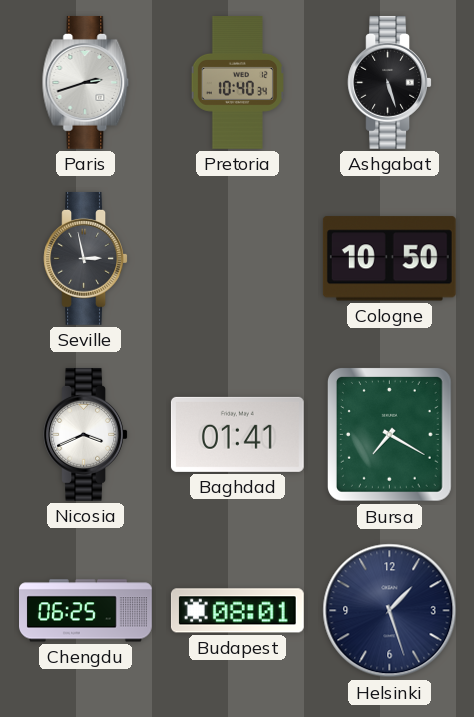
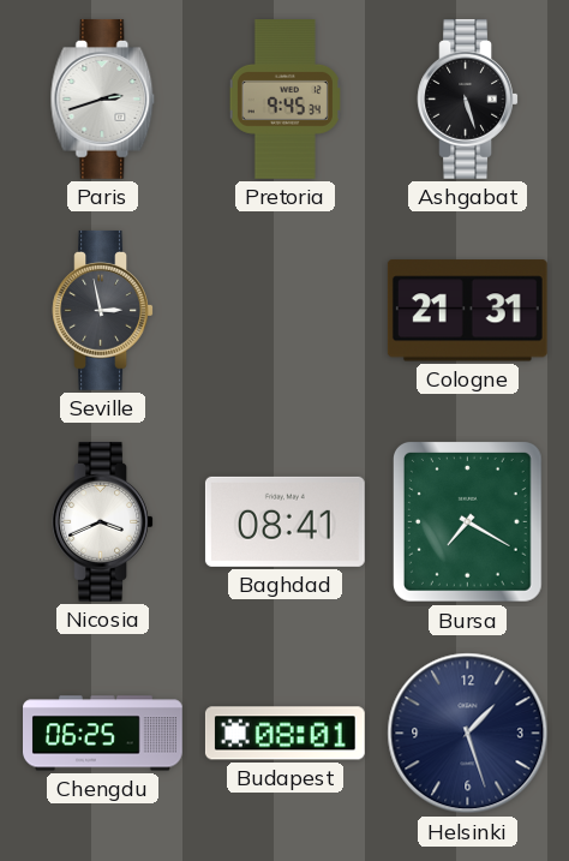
Pretoria: 10:40 -> 9:45 (284, 100)
Cologne: 10:50 -> 21:31 (467, 311)
Baghdad: 01:41 -> 08:41 (284, 521)
